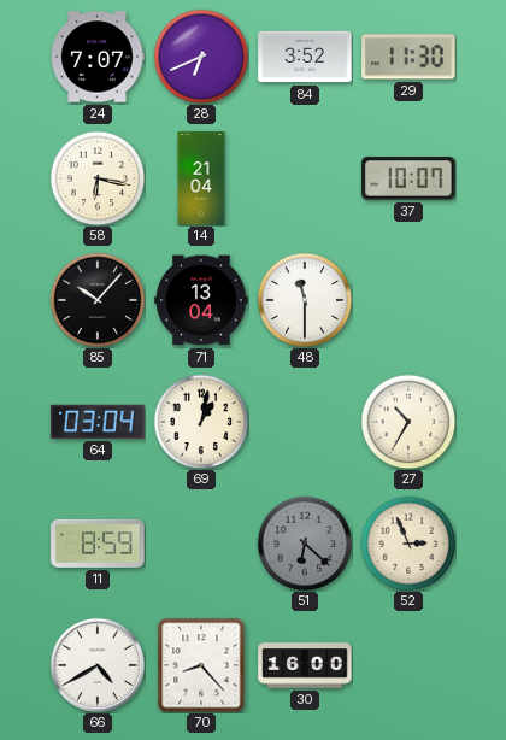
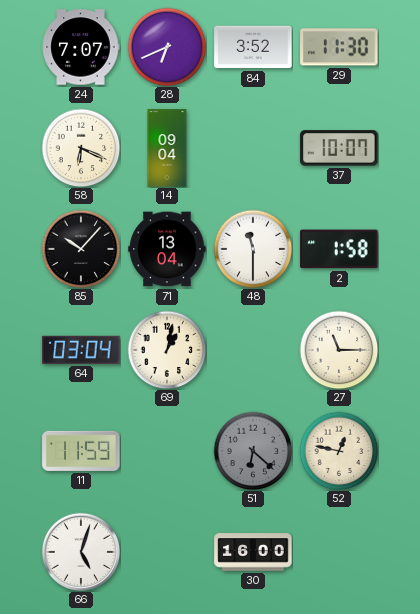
58: 6:17 -> 6:19 (81, 148)
14: 21:04 -> 09:04 (167, 148)
2: none -> 1:58 (339, 249)
27: 10:35 -> 11:15 (339, 350)
11: 8:59 -> 11:59 (81, 451)
52: 2:56 -> 12:47 (339, 451)
66: 4:40 -> 5:03 (80, 551)
70: 8:23 -> none (201, 665)
